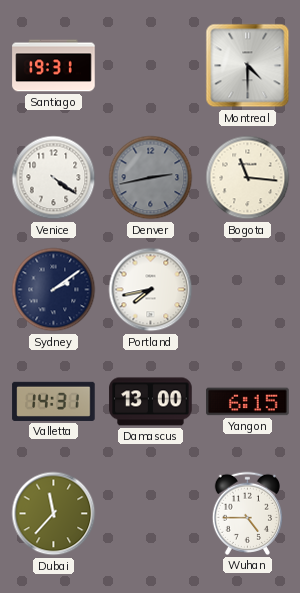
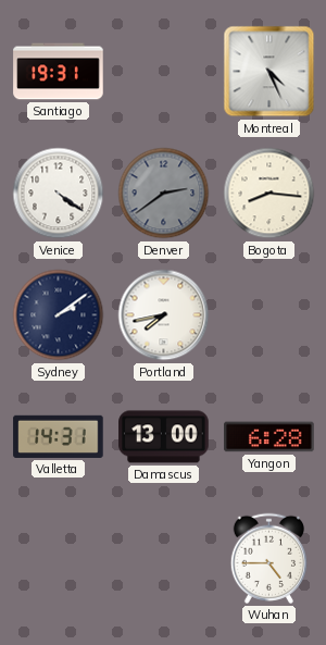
Montreal: 4:30 -> 4:26 (269, 72)
Denver: 2:43 -> 2:39 (164, 194)
Bogota: 11:16 -> 8:16 (269, 194)
Yangon: 6:15 -> 6:28 (269, 437)
Dubai: 11:37 -> none (54, 514)
